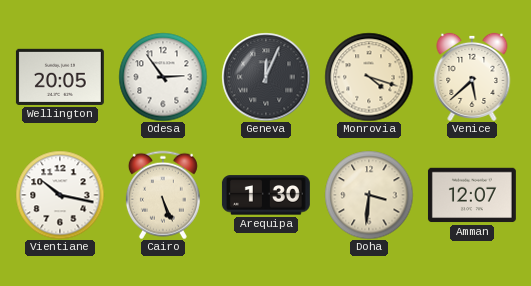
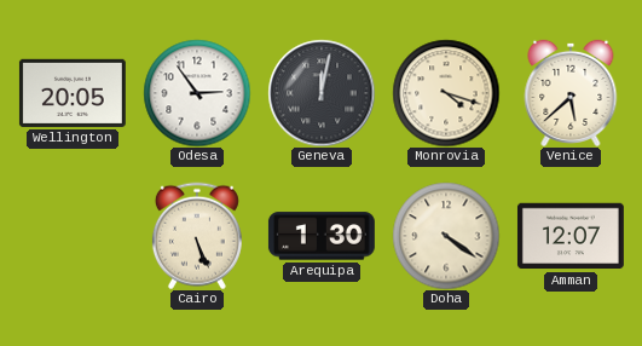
Geneva: 12:04 -> 12:02 (322, 93)
Vientiane: 10:17 -> none (60, 195)
Doha: 3:31 -> 4:21 (446, 236)
